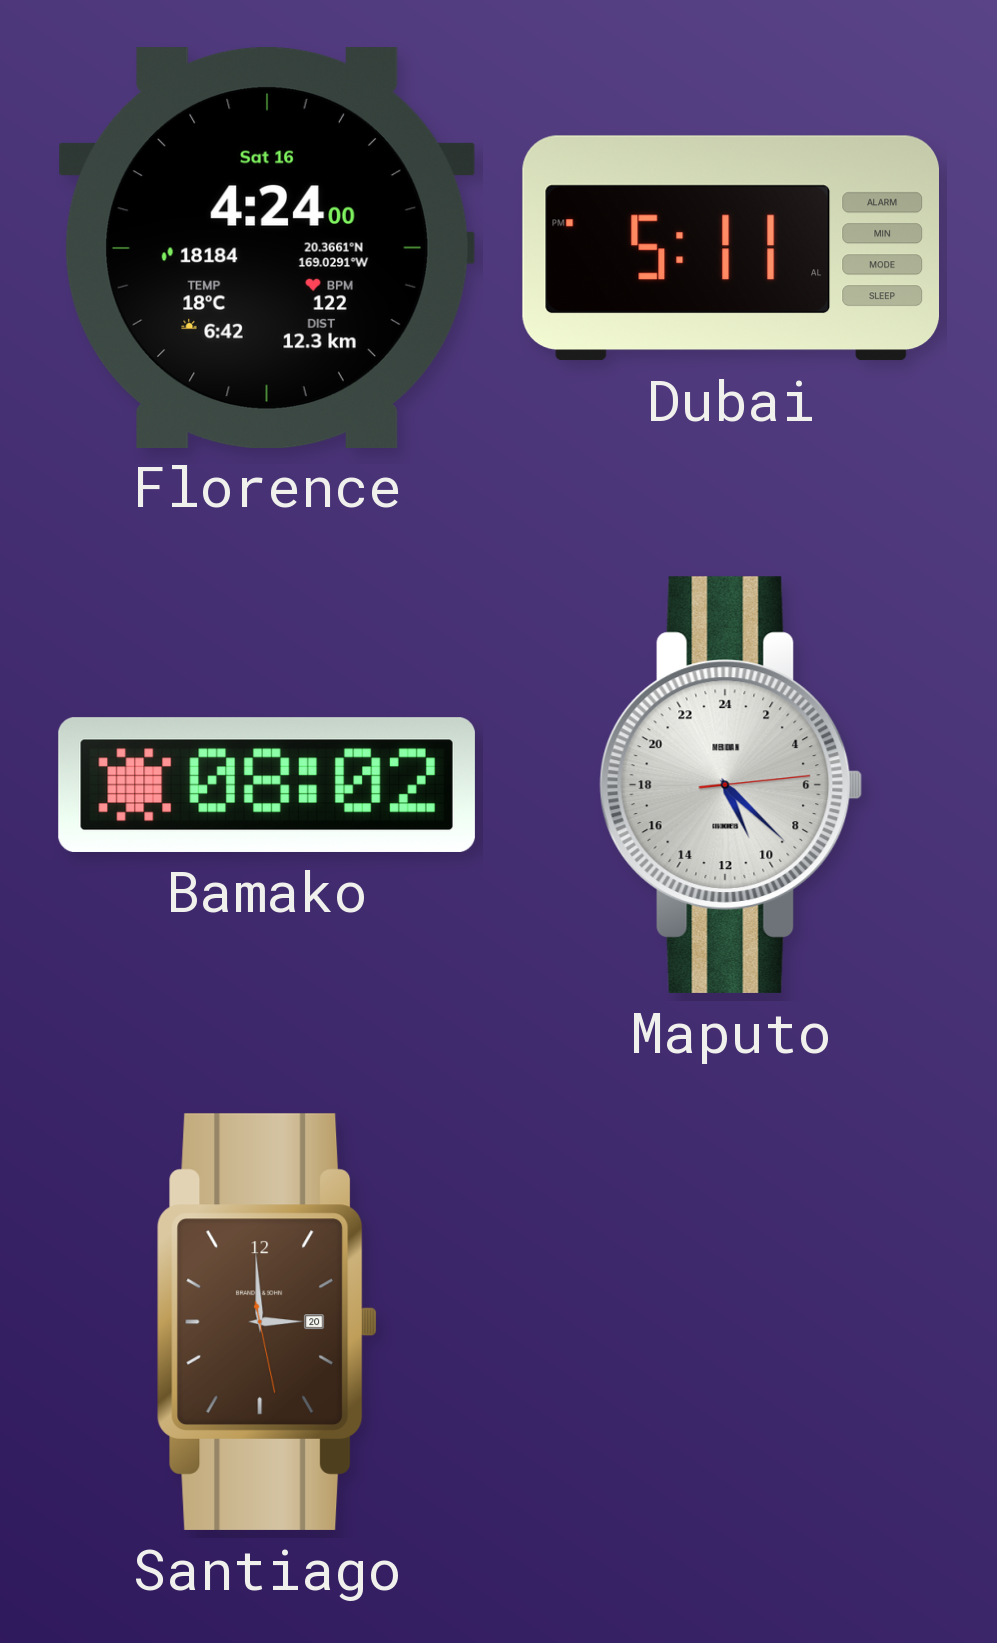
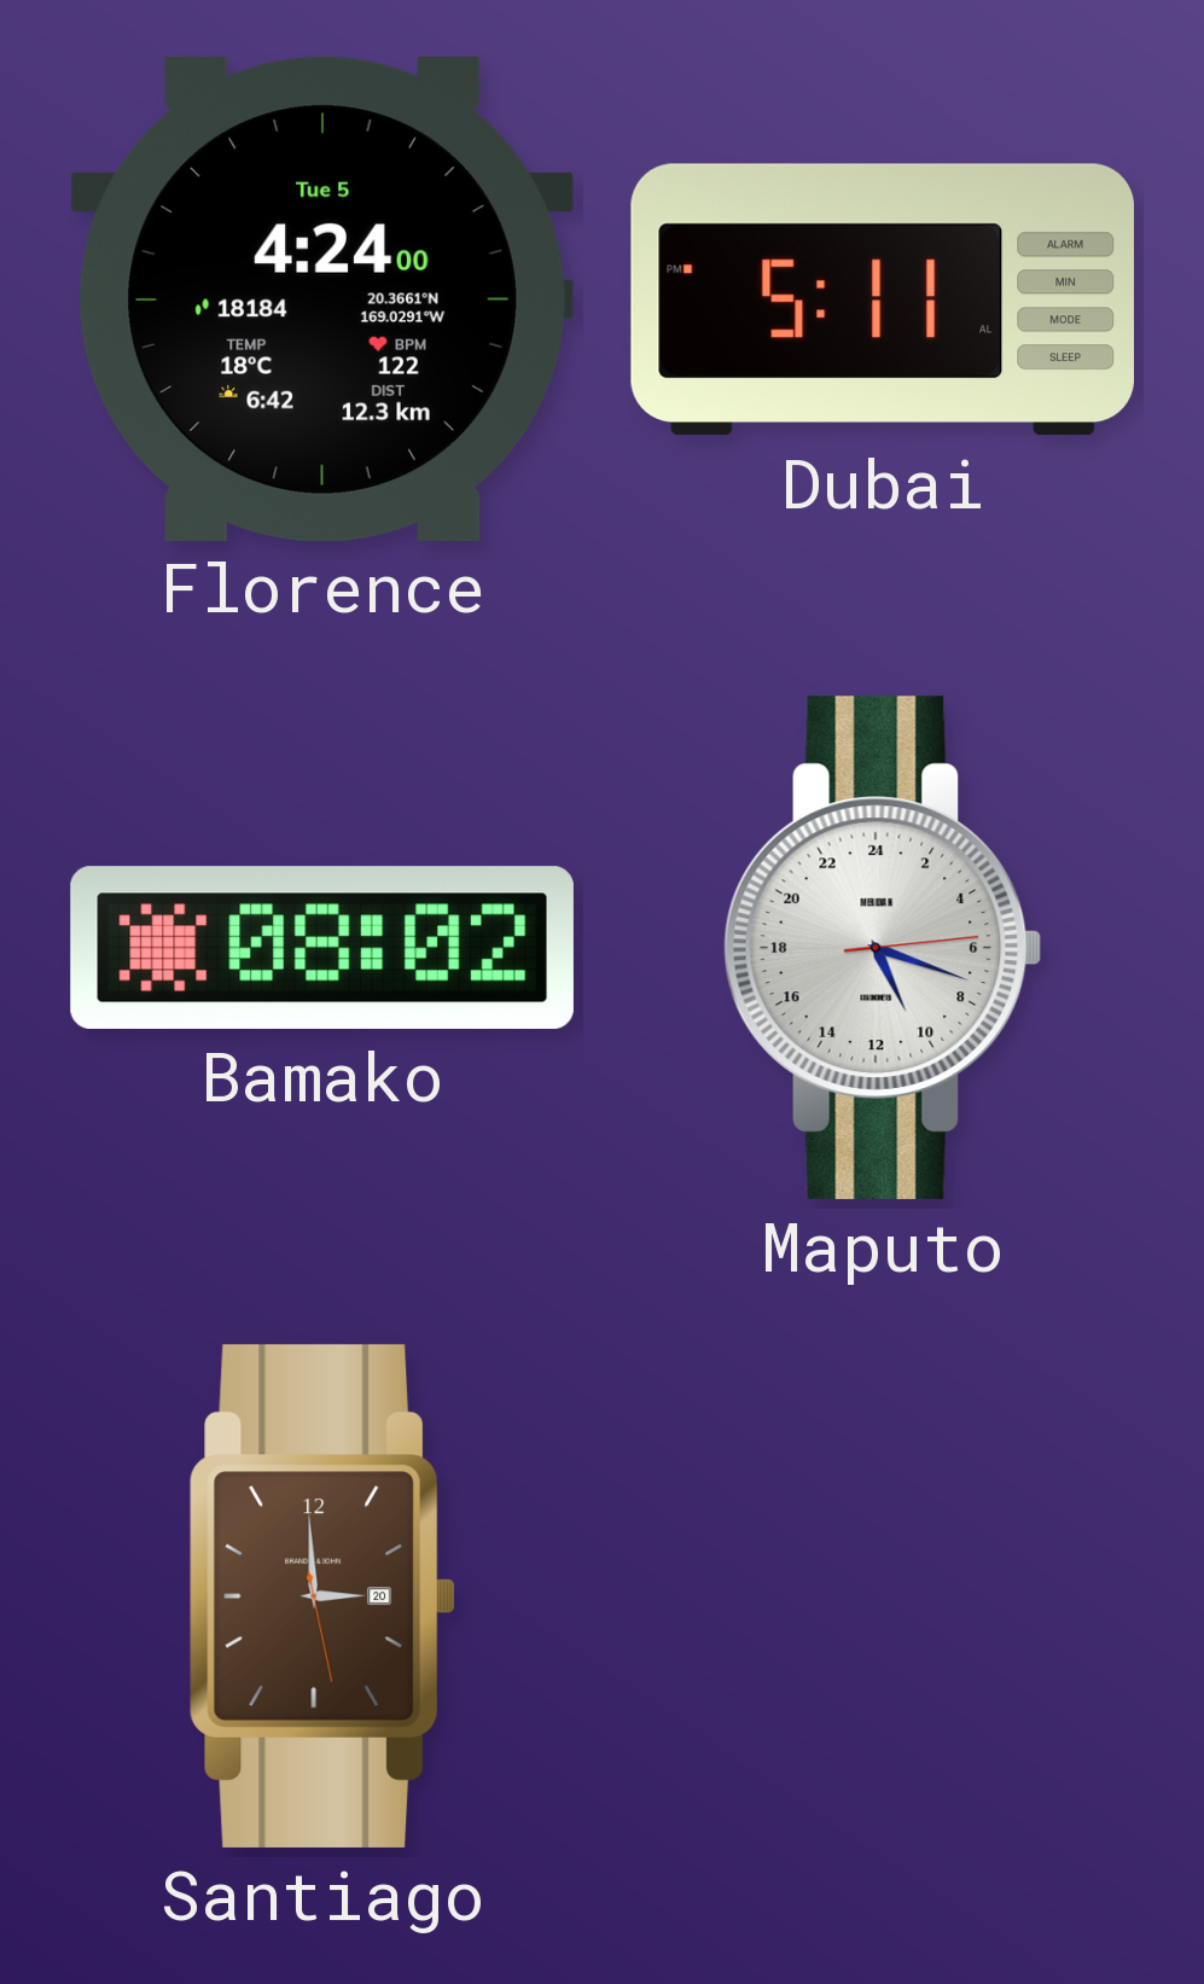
Florence date: Sat 16 -> Tue 5 (322, 298)
Maputo: 10:22 -> 10:18 (883, 948)
